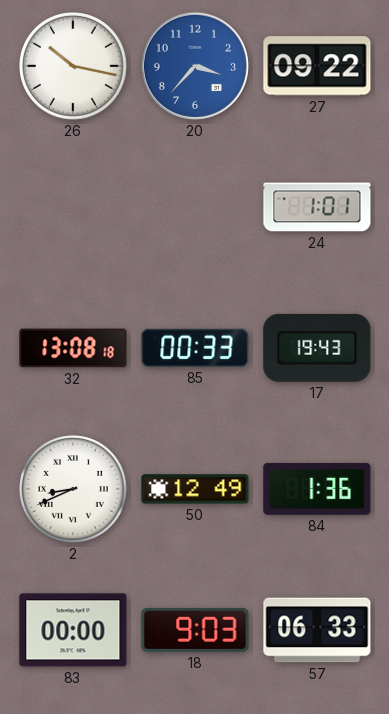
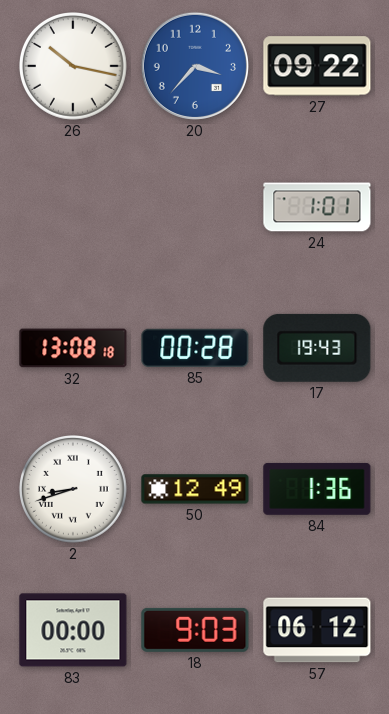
85: 00:33 -> 00:28 (195, 348)
2: 8:41 -> 8:42 (74, 490)
57: 06:33 -> 06:12 (317, 630)
